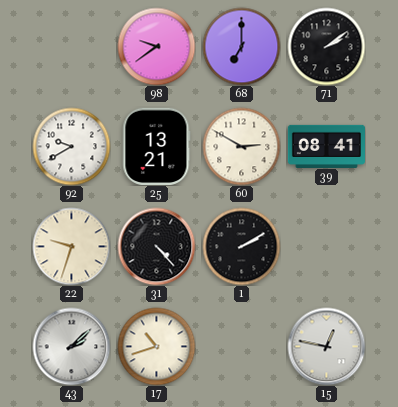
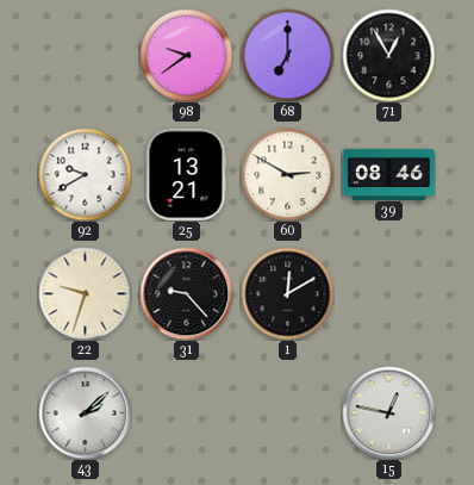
71: 2:09 -> 12:55 (388, 55)
39: 08:41 -> 08:46 (388, 174)
31: 4:23 -> 9:23 (186, 293)
1: 2:10 -> 12:10 (287, 293)
17: 10:42 -> none (156, 346)
